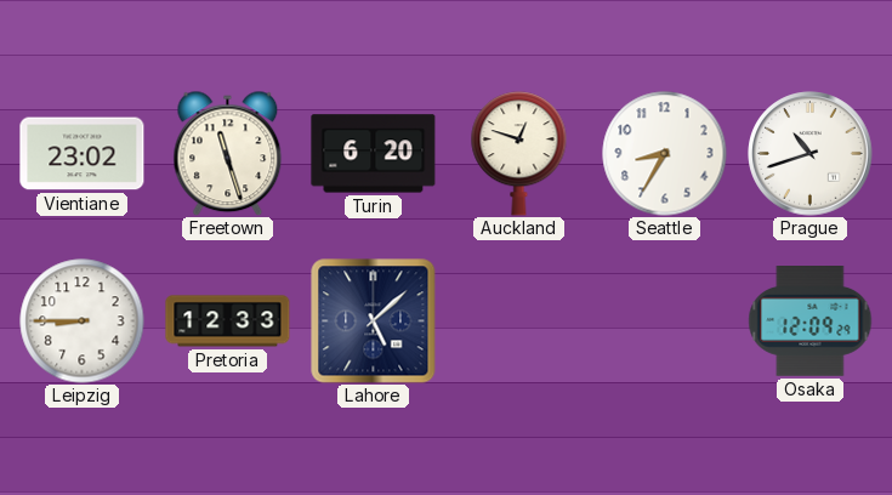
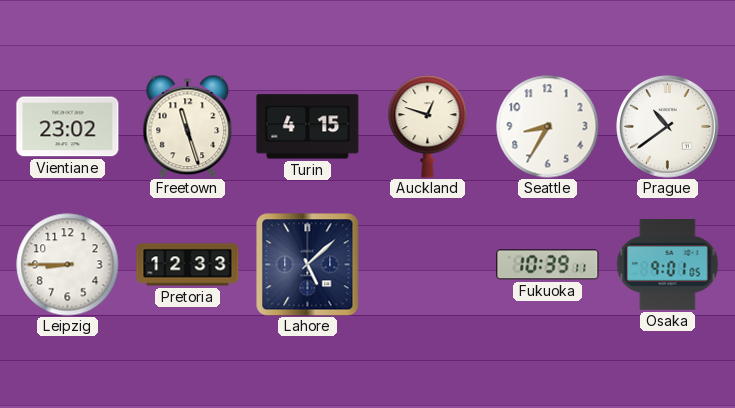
Turin: 6:20 -> 4:15 (308, 127)
Prague: 10:42 -> 10:39 (668, 127)
Fukuoka: none -> 10:39 (548, 265)
Osaka: 12:09 -> 9:01 (668, 265)
